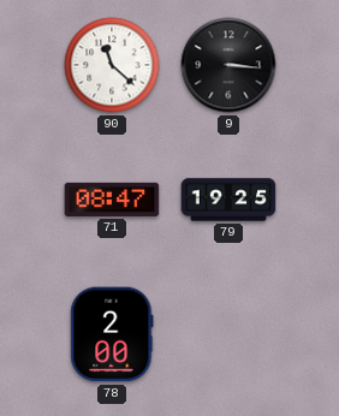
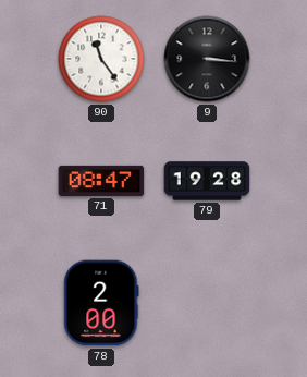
90: 11:22 -> 11:24 (101, 59)
79: 19:25 -> 19:28 (207, 181)
